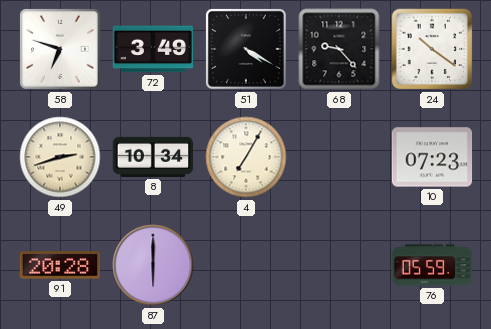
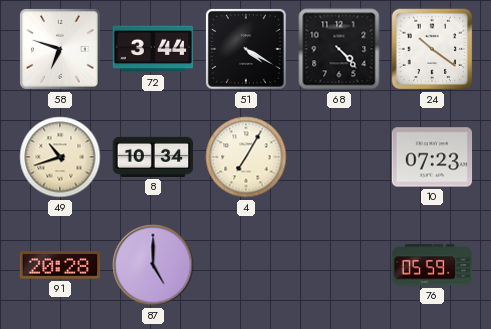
72: 3:49 -> 3:44 (153, 49)
68: 9:23 -> 4:23 (339, 49)
49: 2:42 -> 10:42 (60, 157)
87: 6:00 -> 5:00 (153, 265)
